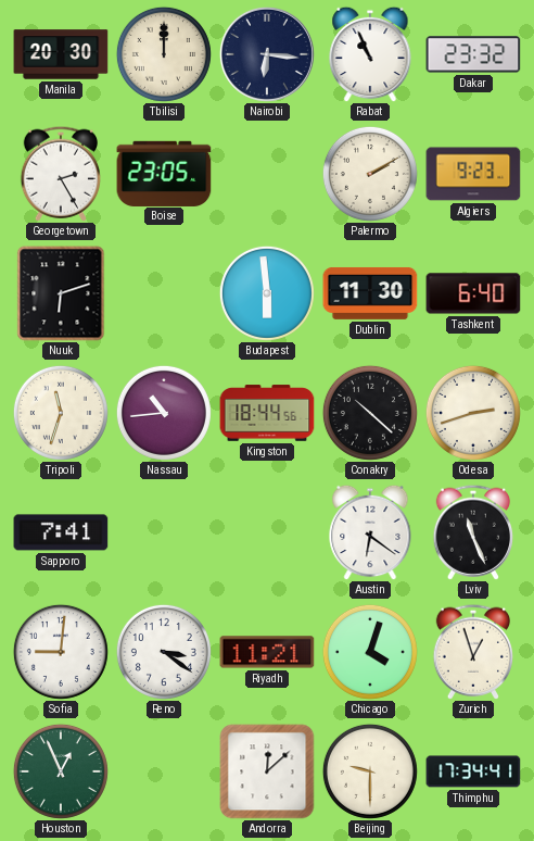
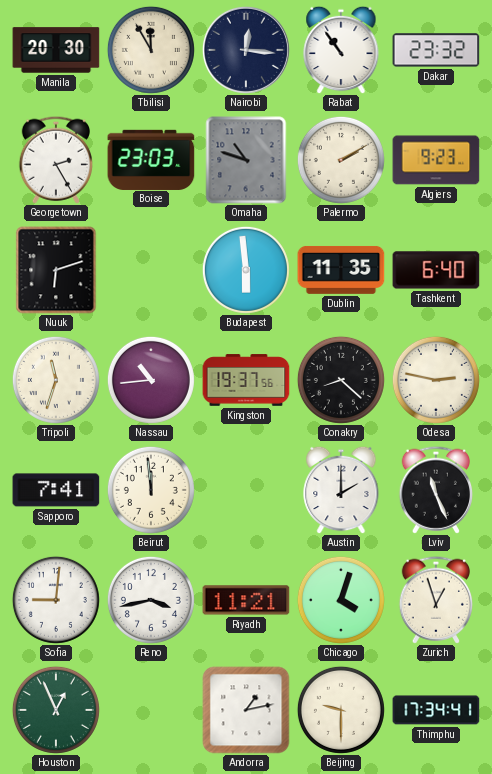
Tbilisi: 12:00 -> 11:55 (151, 50)
Nairobi: 6:16 -> 12:16 (246, 50)
Rabat: 10:56 -> 10:54 (341, 50)
Boise: 23:05 -> 23:03 (151, 159)
Omaha: none -> 10:48 (246, 160)
Dublin: 11:30 -> 11:35 (341, 270)
Kingston: 18:44 -> 19:37 (246, 380)
Conakry: 10:22 -> 8:22 (341, 380)
Odesa: 2:42 -> 2:47 (436, 380)
Beirut: none -> 11:59 (151, 490)
Austin: 6:21 -> 2:00 (341, 490)
Reno: 3:21 -> 3:43 (151, 600)
Andorra: 12:08 -> 1:13 (246, 710)
